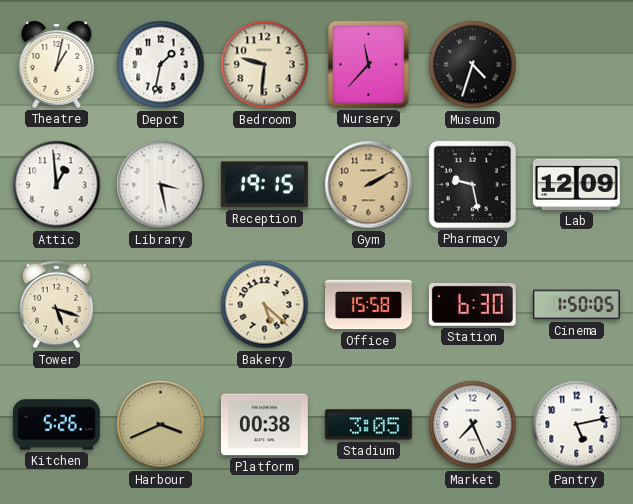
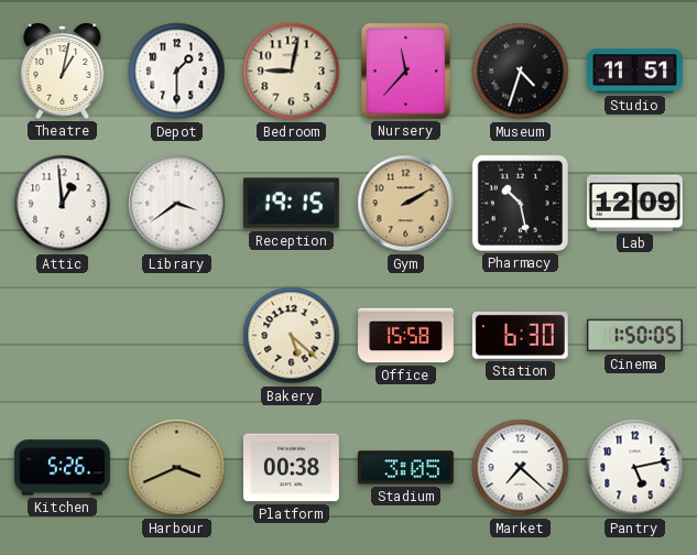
Depot: 1:32 -> 1:30 (177, 72)
Bedroom: 9:31 -> 9:02 (292, 72)
Studio: none -> 11:51 (634, 72)
Library: 3:28 -> 3:39 (177, 204)
Pharmacy: 9:28 -> 10:28 (520, 203)
Tower: 5:18 -> none (57, 305)
Market: 7:26 -> 7:22 (521, 468)
